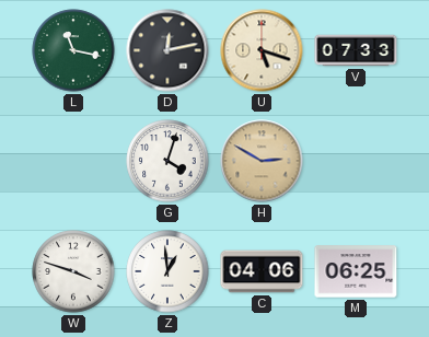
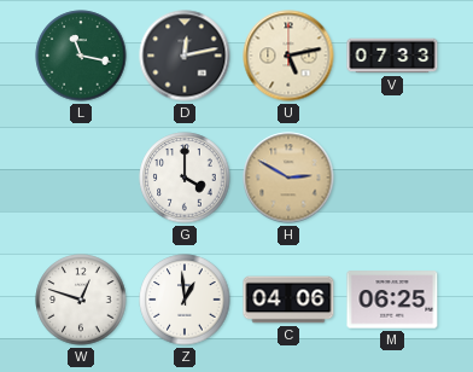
U: 5:18 -> 5:13 (288, 56)
G: 4:03 -> 4:00 (185, 178)
W: 3:48 -> 12:48 (81, 300)
